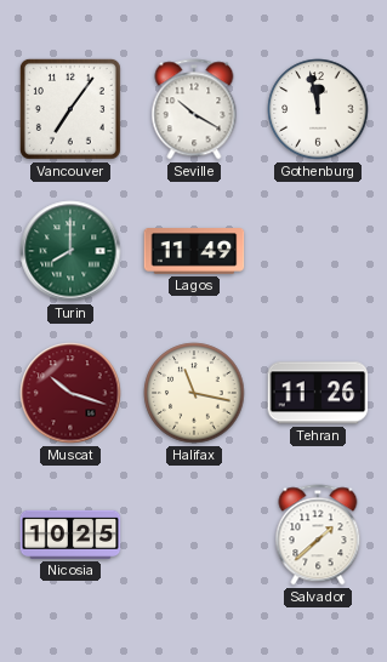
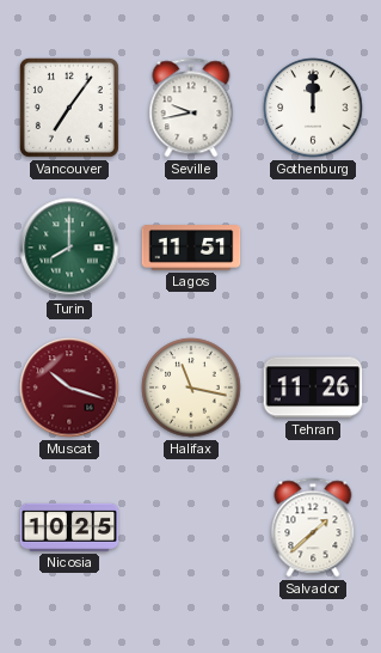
Seville: 10:20 -> 9:43 (191, 108)
Gothenburg: 11:58 -> 12:00 (313, 108)
Lagos: 11:49 -> 11:51 (191, 248)
